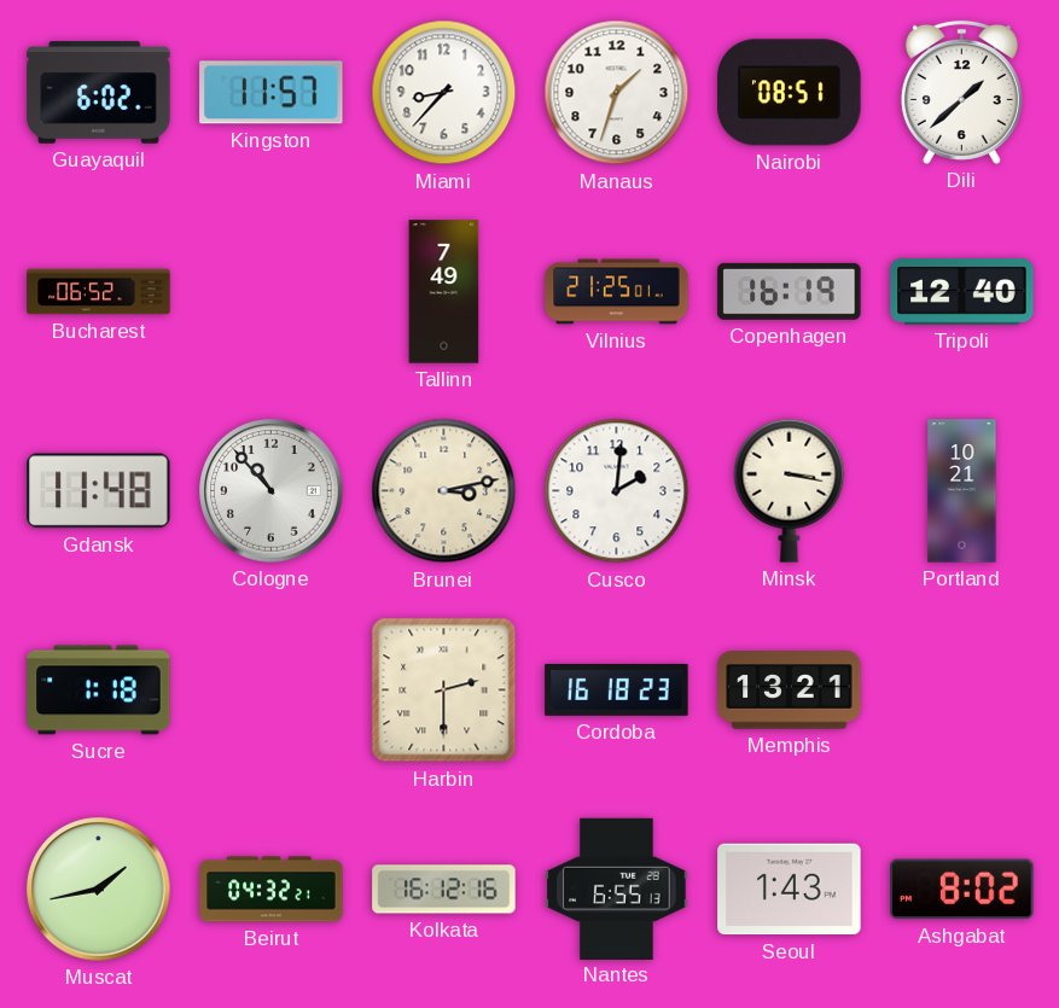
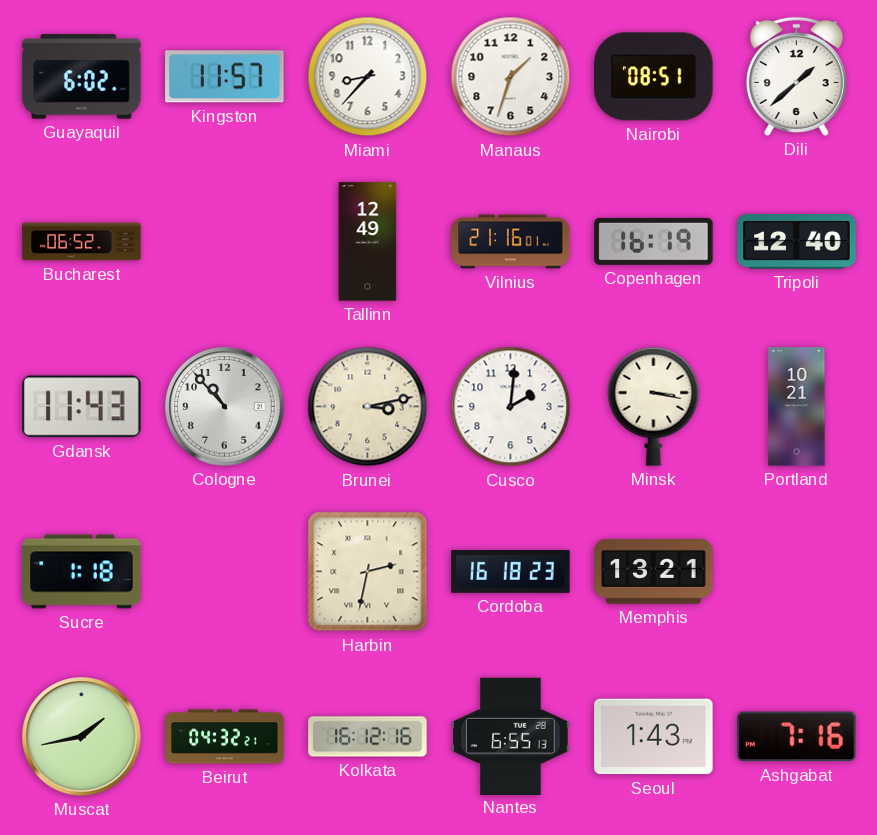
Tallinn: 7:49 -> 12:49 (368, 242)
Vilnius: 21:25 -> 21:16 (511, 242)
Gdansk: 11:48 -> 11:43 (82, 407)
Harbin: 2:30 -> 2:32 (368, 572)
Ashgabat: 8:02 -> 7:16 (797, 737)
